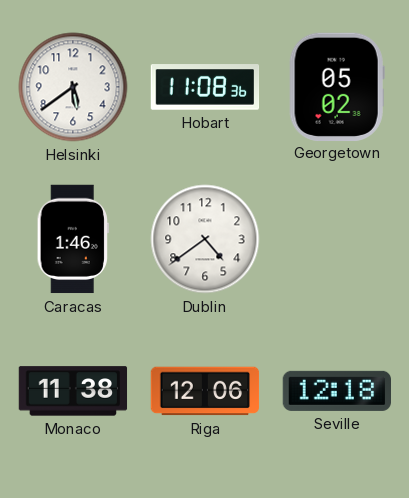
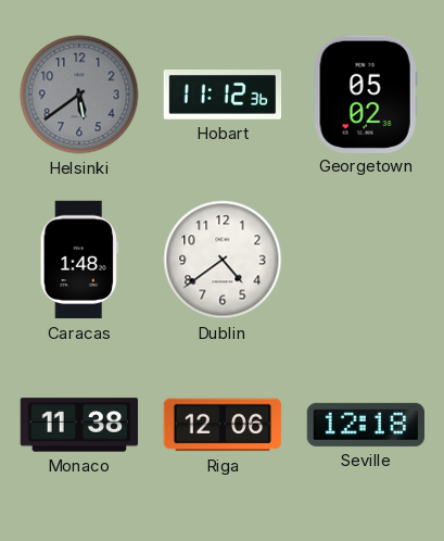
Helsinki dial: white -> grey (79, 95)
Hobart: 11:08 -> 11:12 (223, 95)
Caracas: 1:46 -> 1:48 (79, 260)
